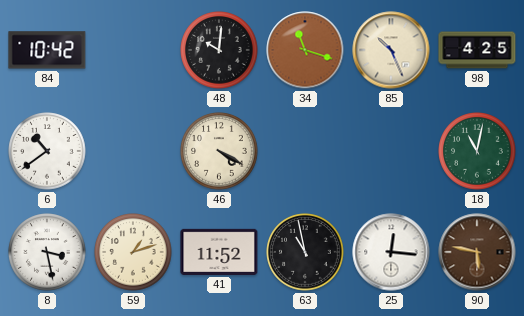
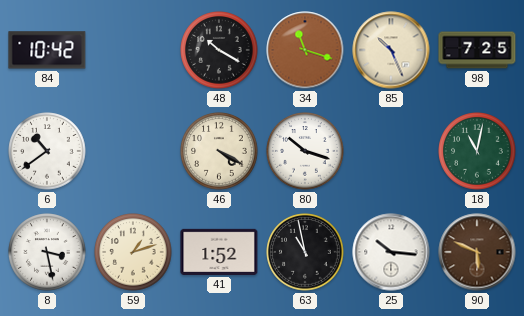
48: 10:01 -> 10:20 (219, 50)
98: 4:25 -> 7:25 (477, 50)
80: none -> 10:18 (305, 151)
41: 11:52 -> 1:52 (219, 252)
25: 12:16 -> 10:16 (391, 252)
90: 5:47 -> 5:49 (477, 252)
